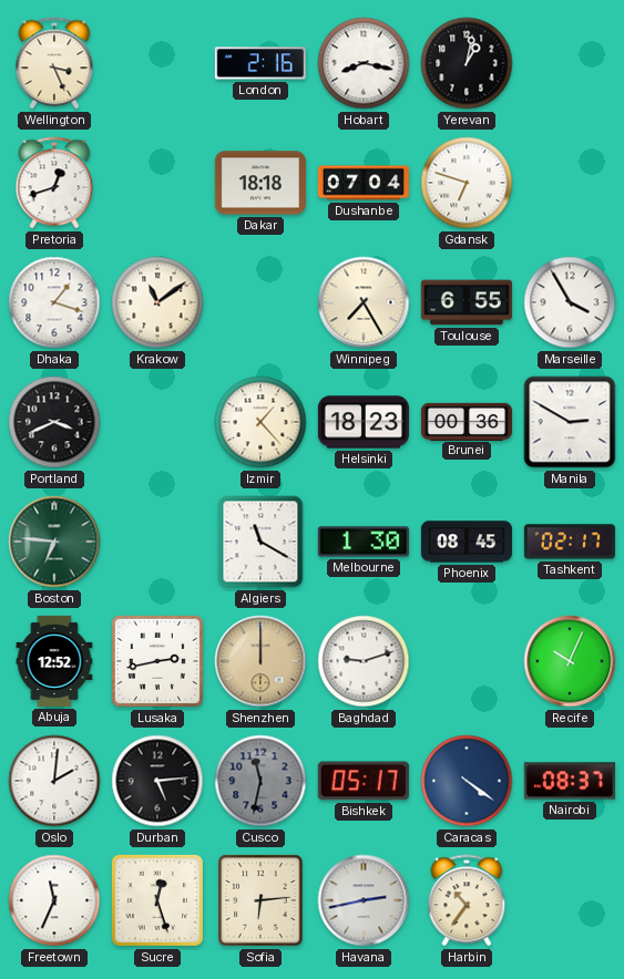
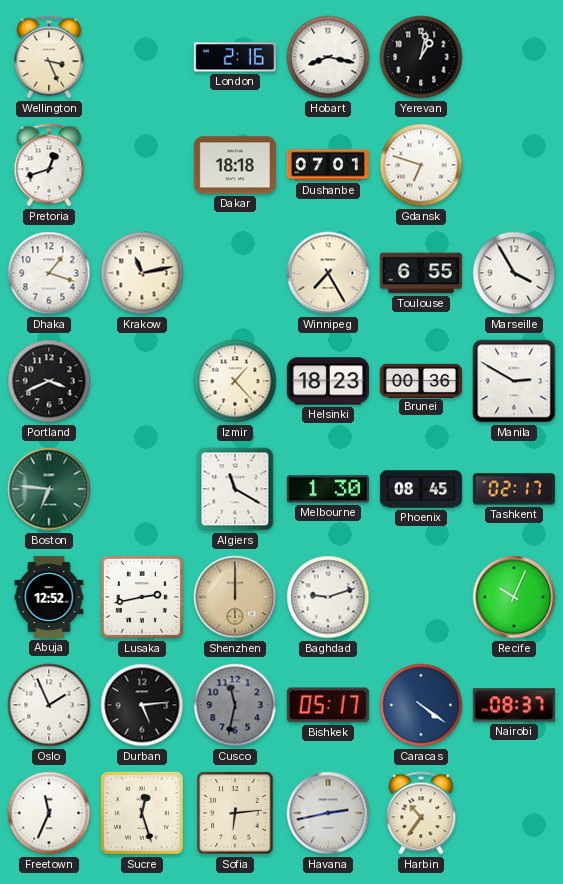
Dushanbe: 07:04 -> 07:01 (328, 165)
Krakow: 11:09 -> 11:13 (142, 273)
Oslo: 2:01 -> 1:56 (49, 705)
